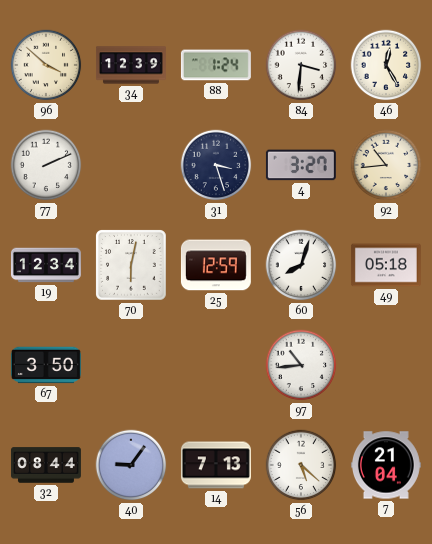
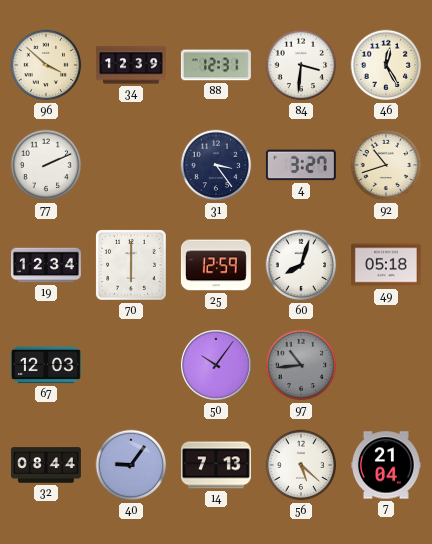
88: 1:24 -> 12:31 (216, 65)
31: 3:27 -> 3:24 (216, 165)
92: 10:44 -> 10:42 (386, 165)
70: 6:02 -> 6:00 (131, 265)
67: 3:50 -> 12:03 (46, 365)
50: none -> 10:06 (217, 366)
97 dial: white -> grey (301, 365)
